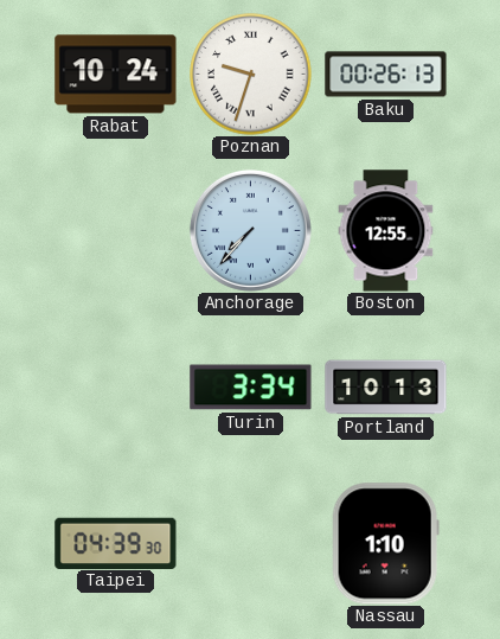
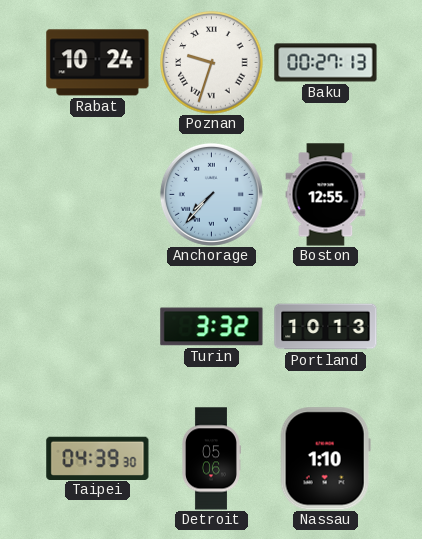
Baku: 00:26 -> 00:27 (326, 63)
Turin: 3:34 -> 3:32 (212, 327)
Detroit: none -> 05:06 (211, 459)
